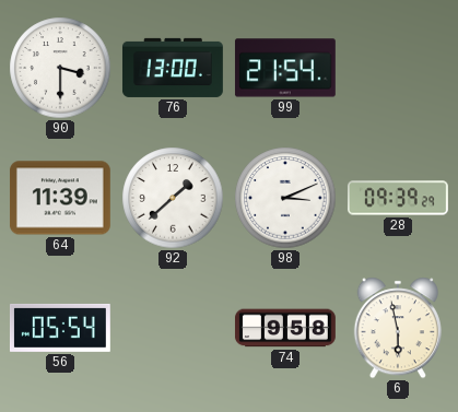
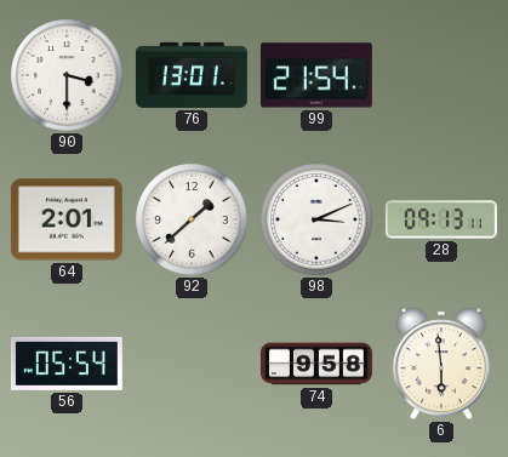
76: 13:00 -> 13:01 (192, 75)
64: 11:39 -> 2:01 (67, 219)
28: 09:39 -> 09:13 (441, 219)
6: 5:58 -> 5:59 (441, 364)
